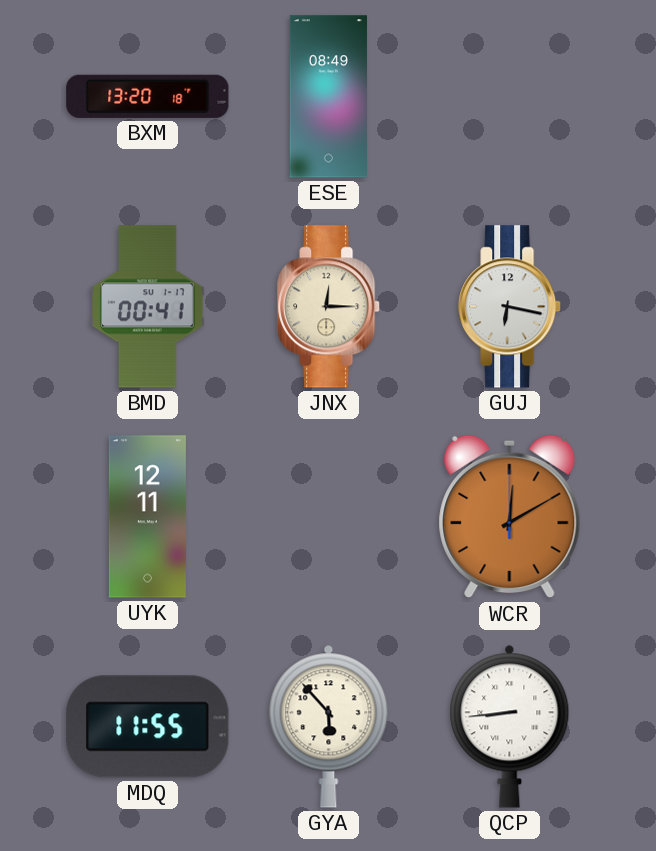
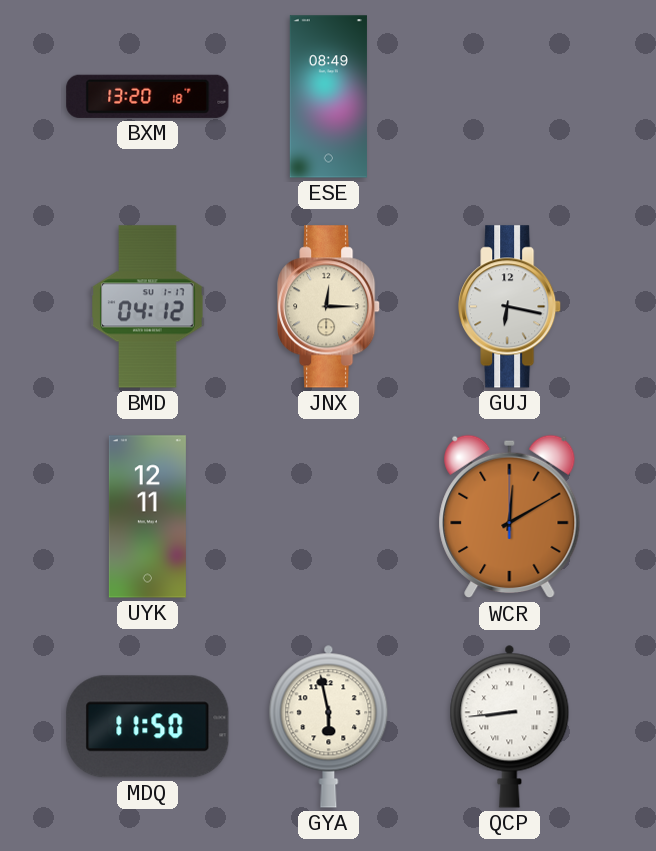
BMD: 00:41 -> 04:12 (148, 307)
MDQ: 11:55 -> 11:50 (148, 727)
GYA: 5:53 -> 5:58 (329, 726)
